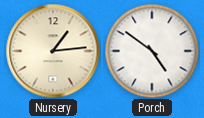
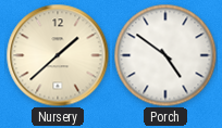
Nursery: 1:14 -> 1:38 (58, 55)
